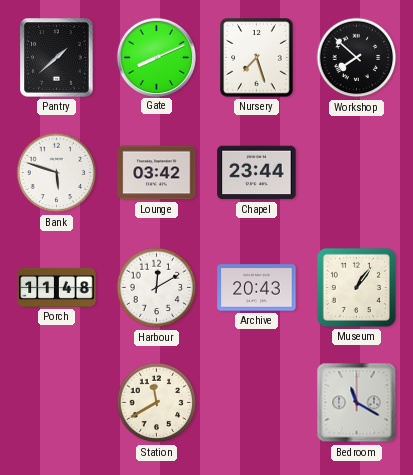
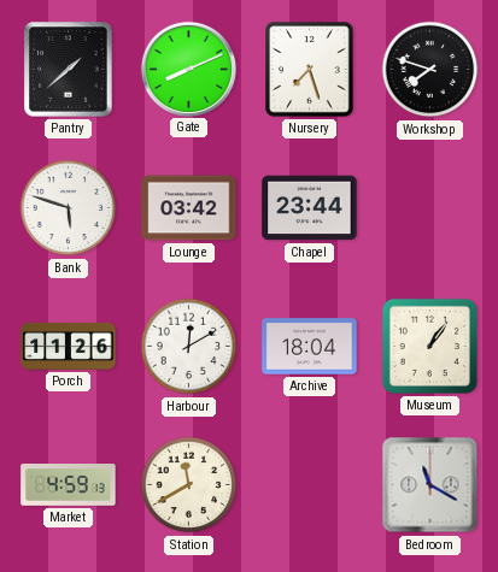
Workshop: 7:52 -> 7:48 (430, 70)
Porch: 11:48 -> 11:26 (69, 346)
Archive: 20:43 -> 18:04 (310, 347)
Market: none -> 4:59 (69, 485)
